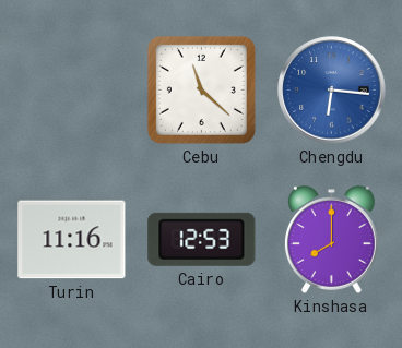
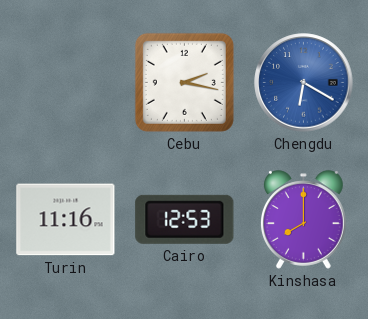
Cebu: 11:22 -> 2:17 (184, 82)
Chengdu: 6:16 -> 6:20 (304, 83)
